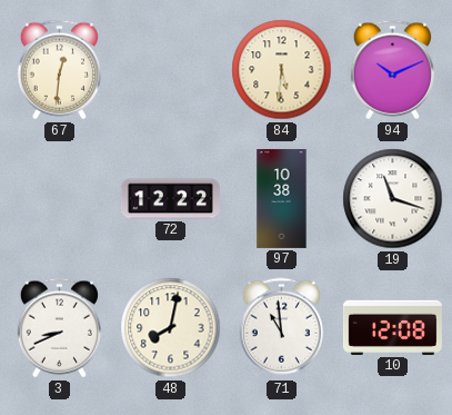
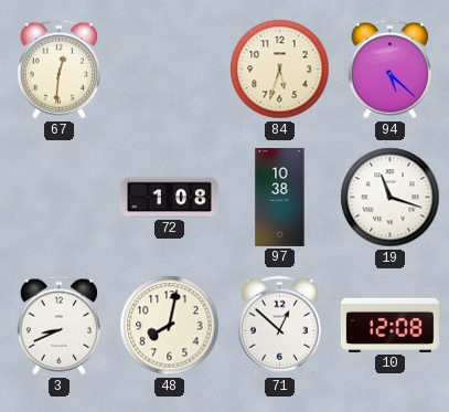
84: 5:31 -> 5:33 (280, 70)
94: 10:11 -> 5:22 (389, 70)
72: 12:22 -> 1:08 (169, 198)
71: 10:59 -> 12:52 (279, 326)
